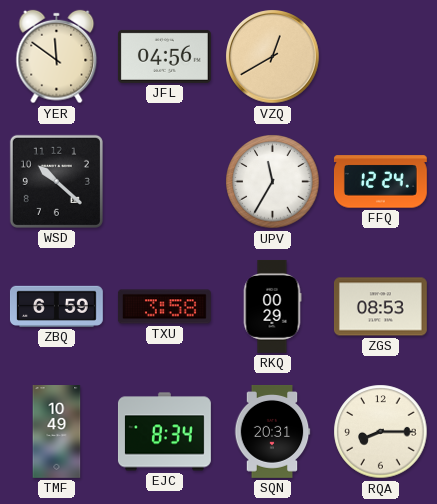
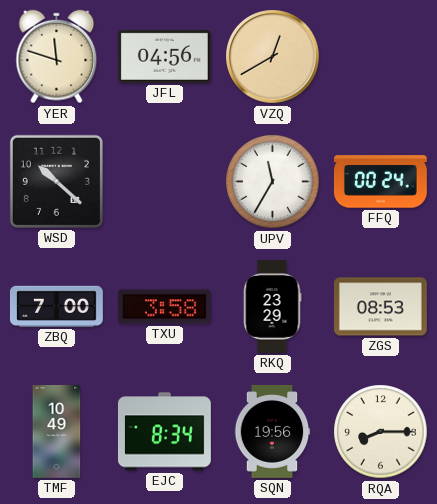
YER: 11:51 -> 11:48 (57, 57)
FFQ: 12:24 -> 00:24 (380, 182)
ZBQ: 6:59 -> 7:00 (56, 306)
RKQ: 00:29 -> 23:29 (272, 306)
SQN: 20:31 -> 19:56 (272, 431)
